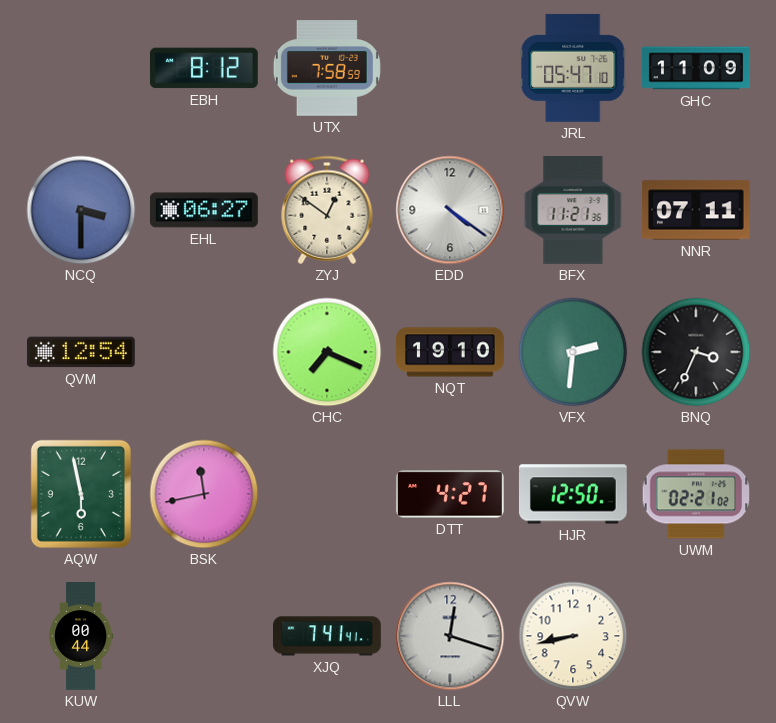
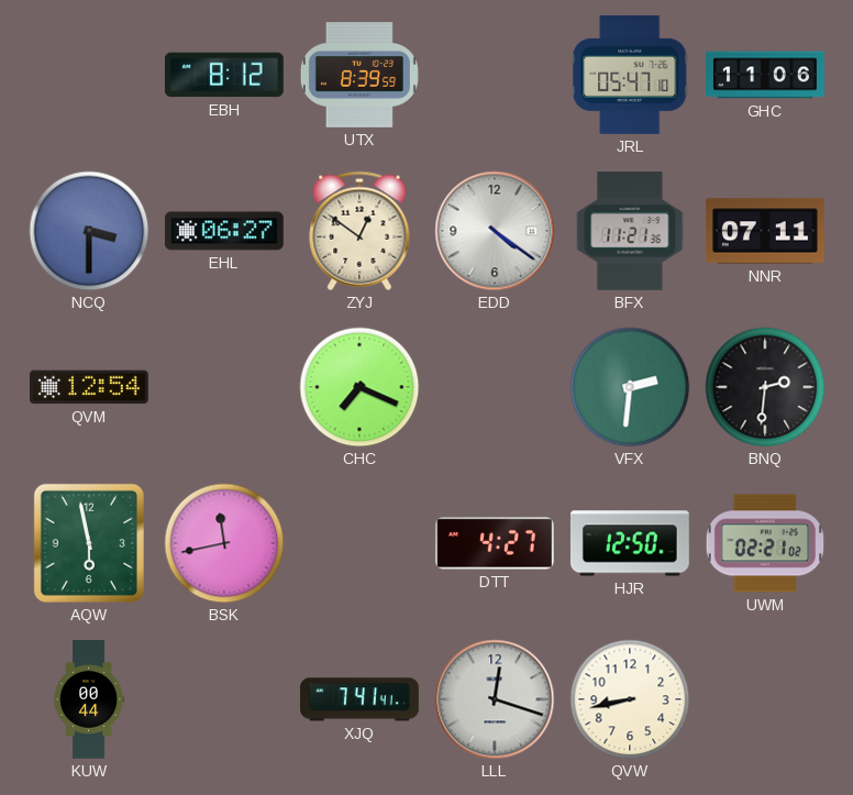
UTX: 7:58 -> 8:39 (359, 75)
GHC: 11:09 -> 11:06 (766, 75)
NQT: 19:10 -> none (451, 352)
BNQ: 3:34 -> 2:31 (765, 387)
